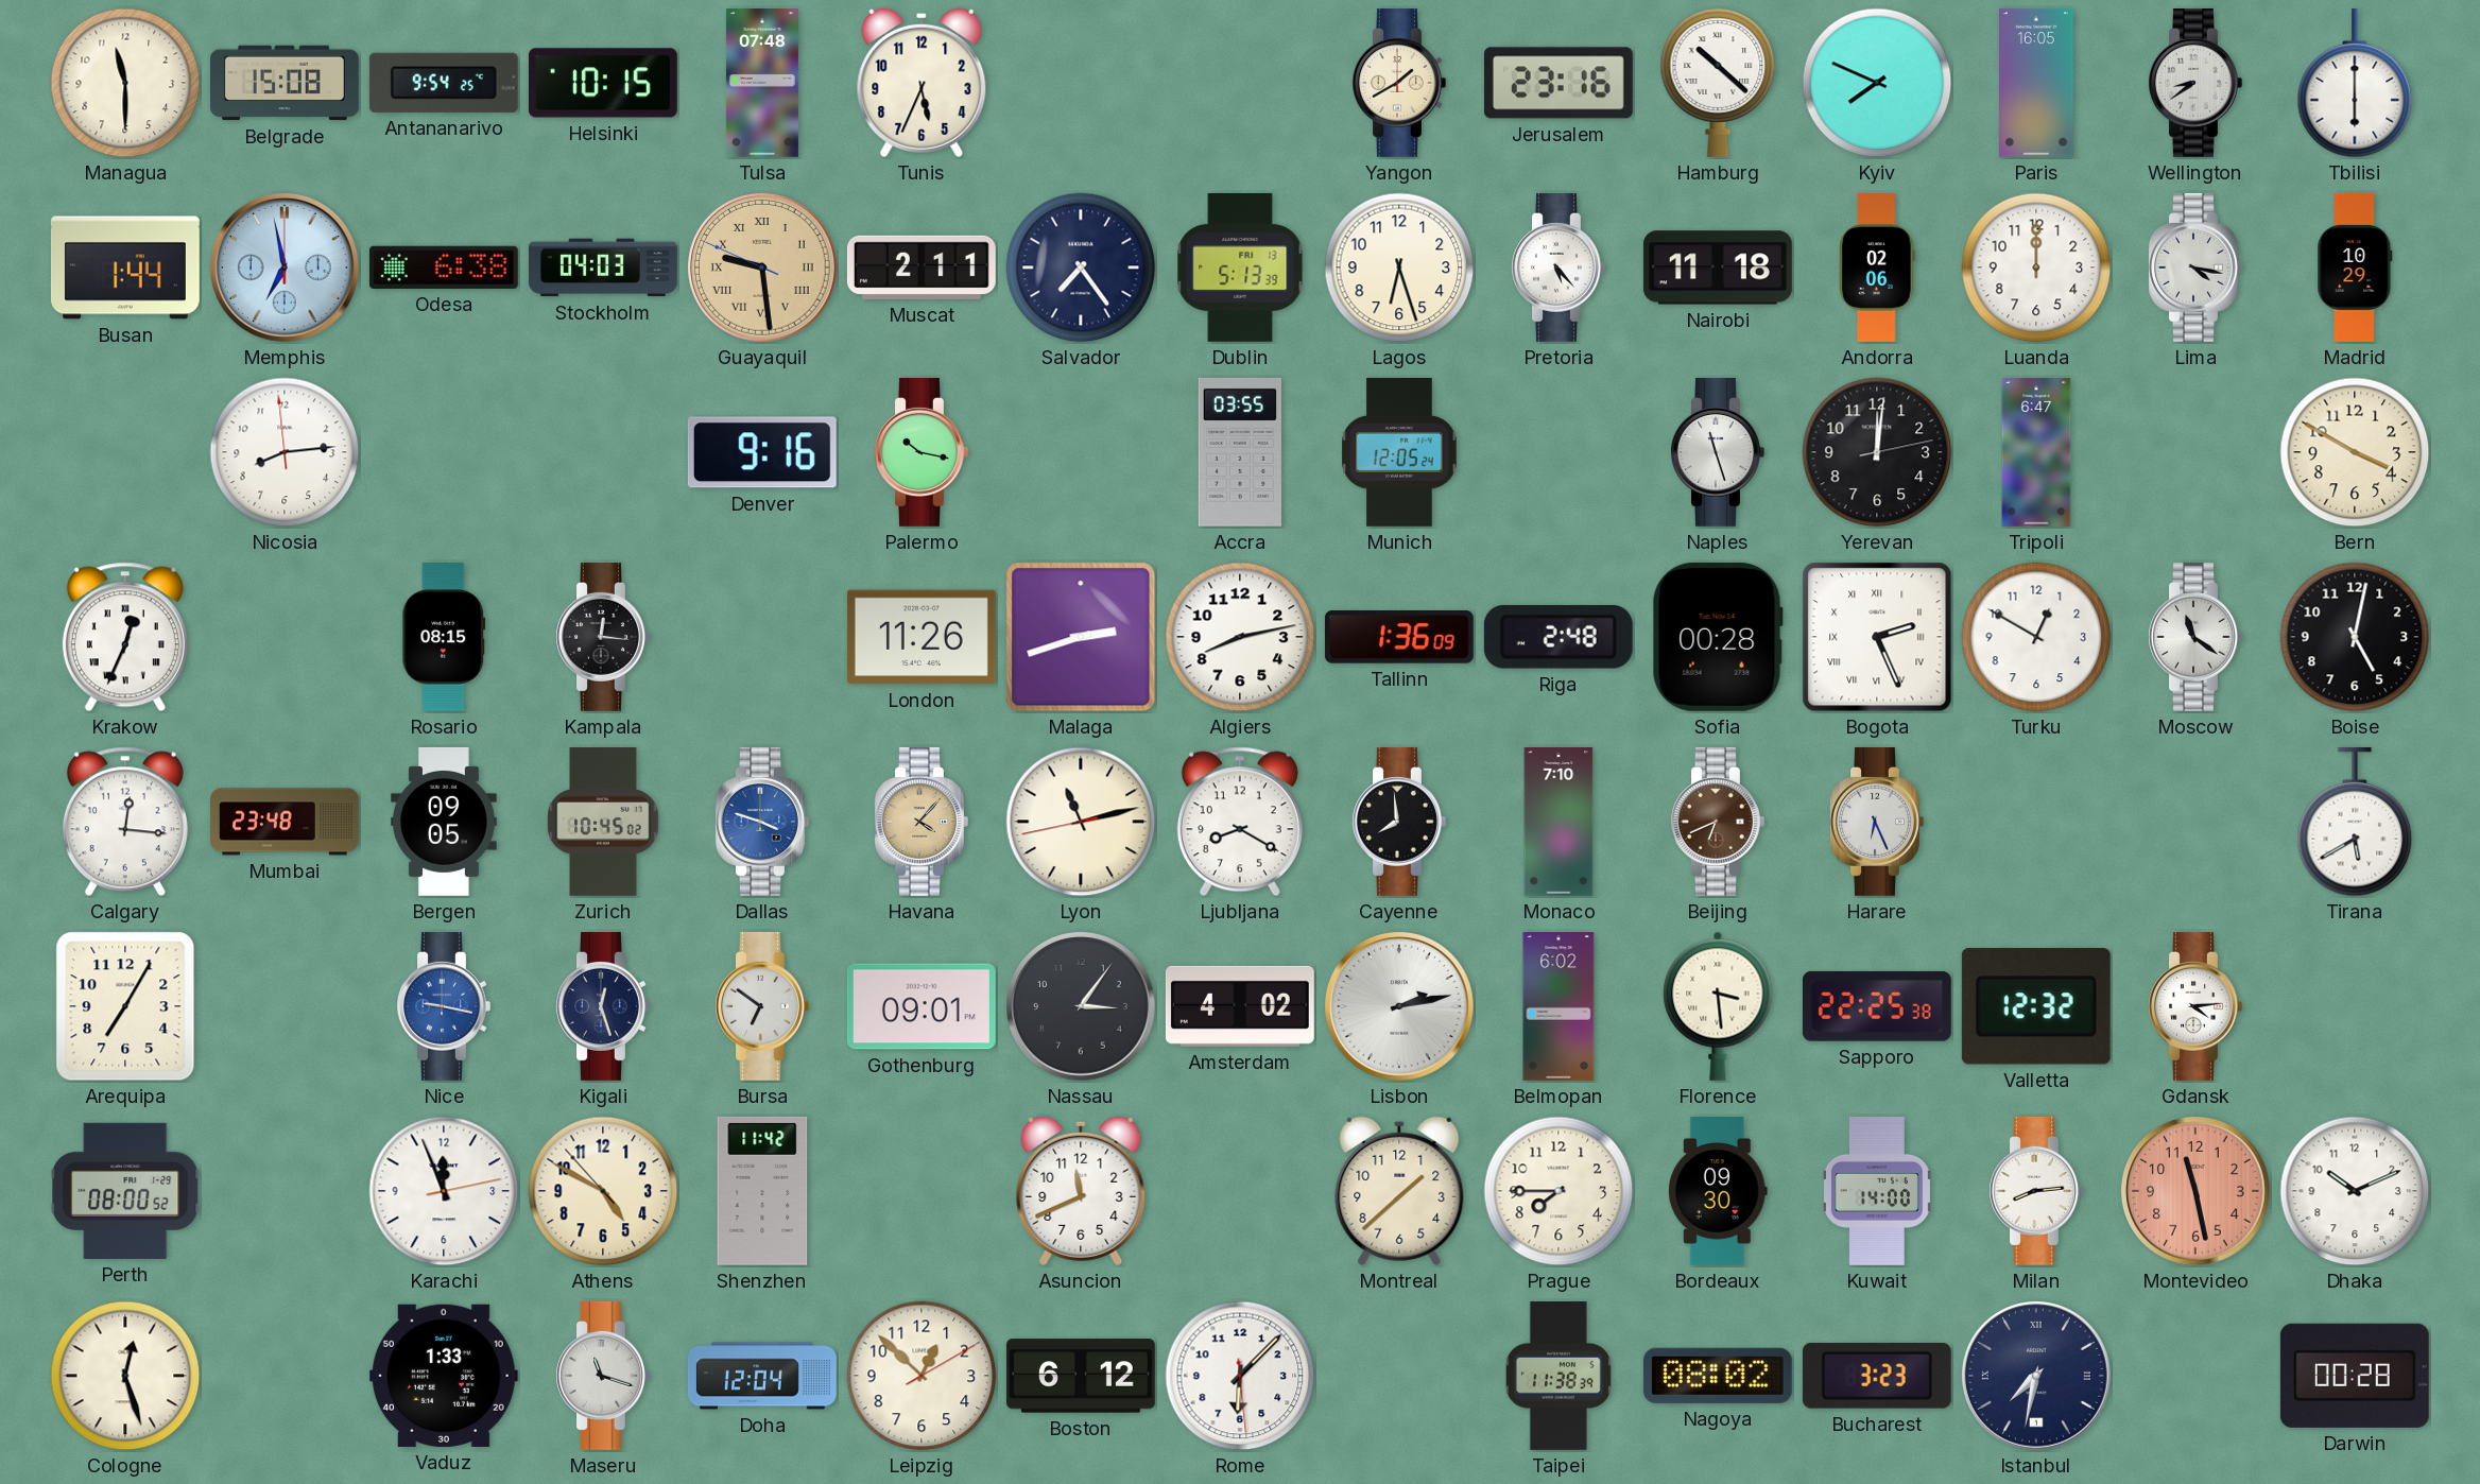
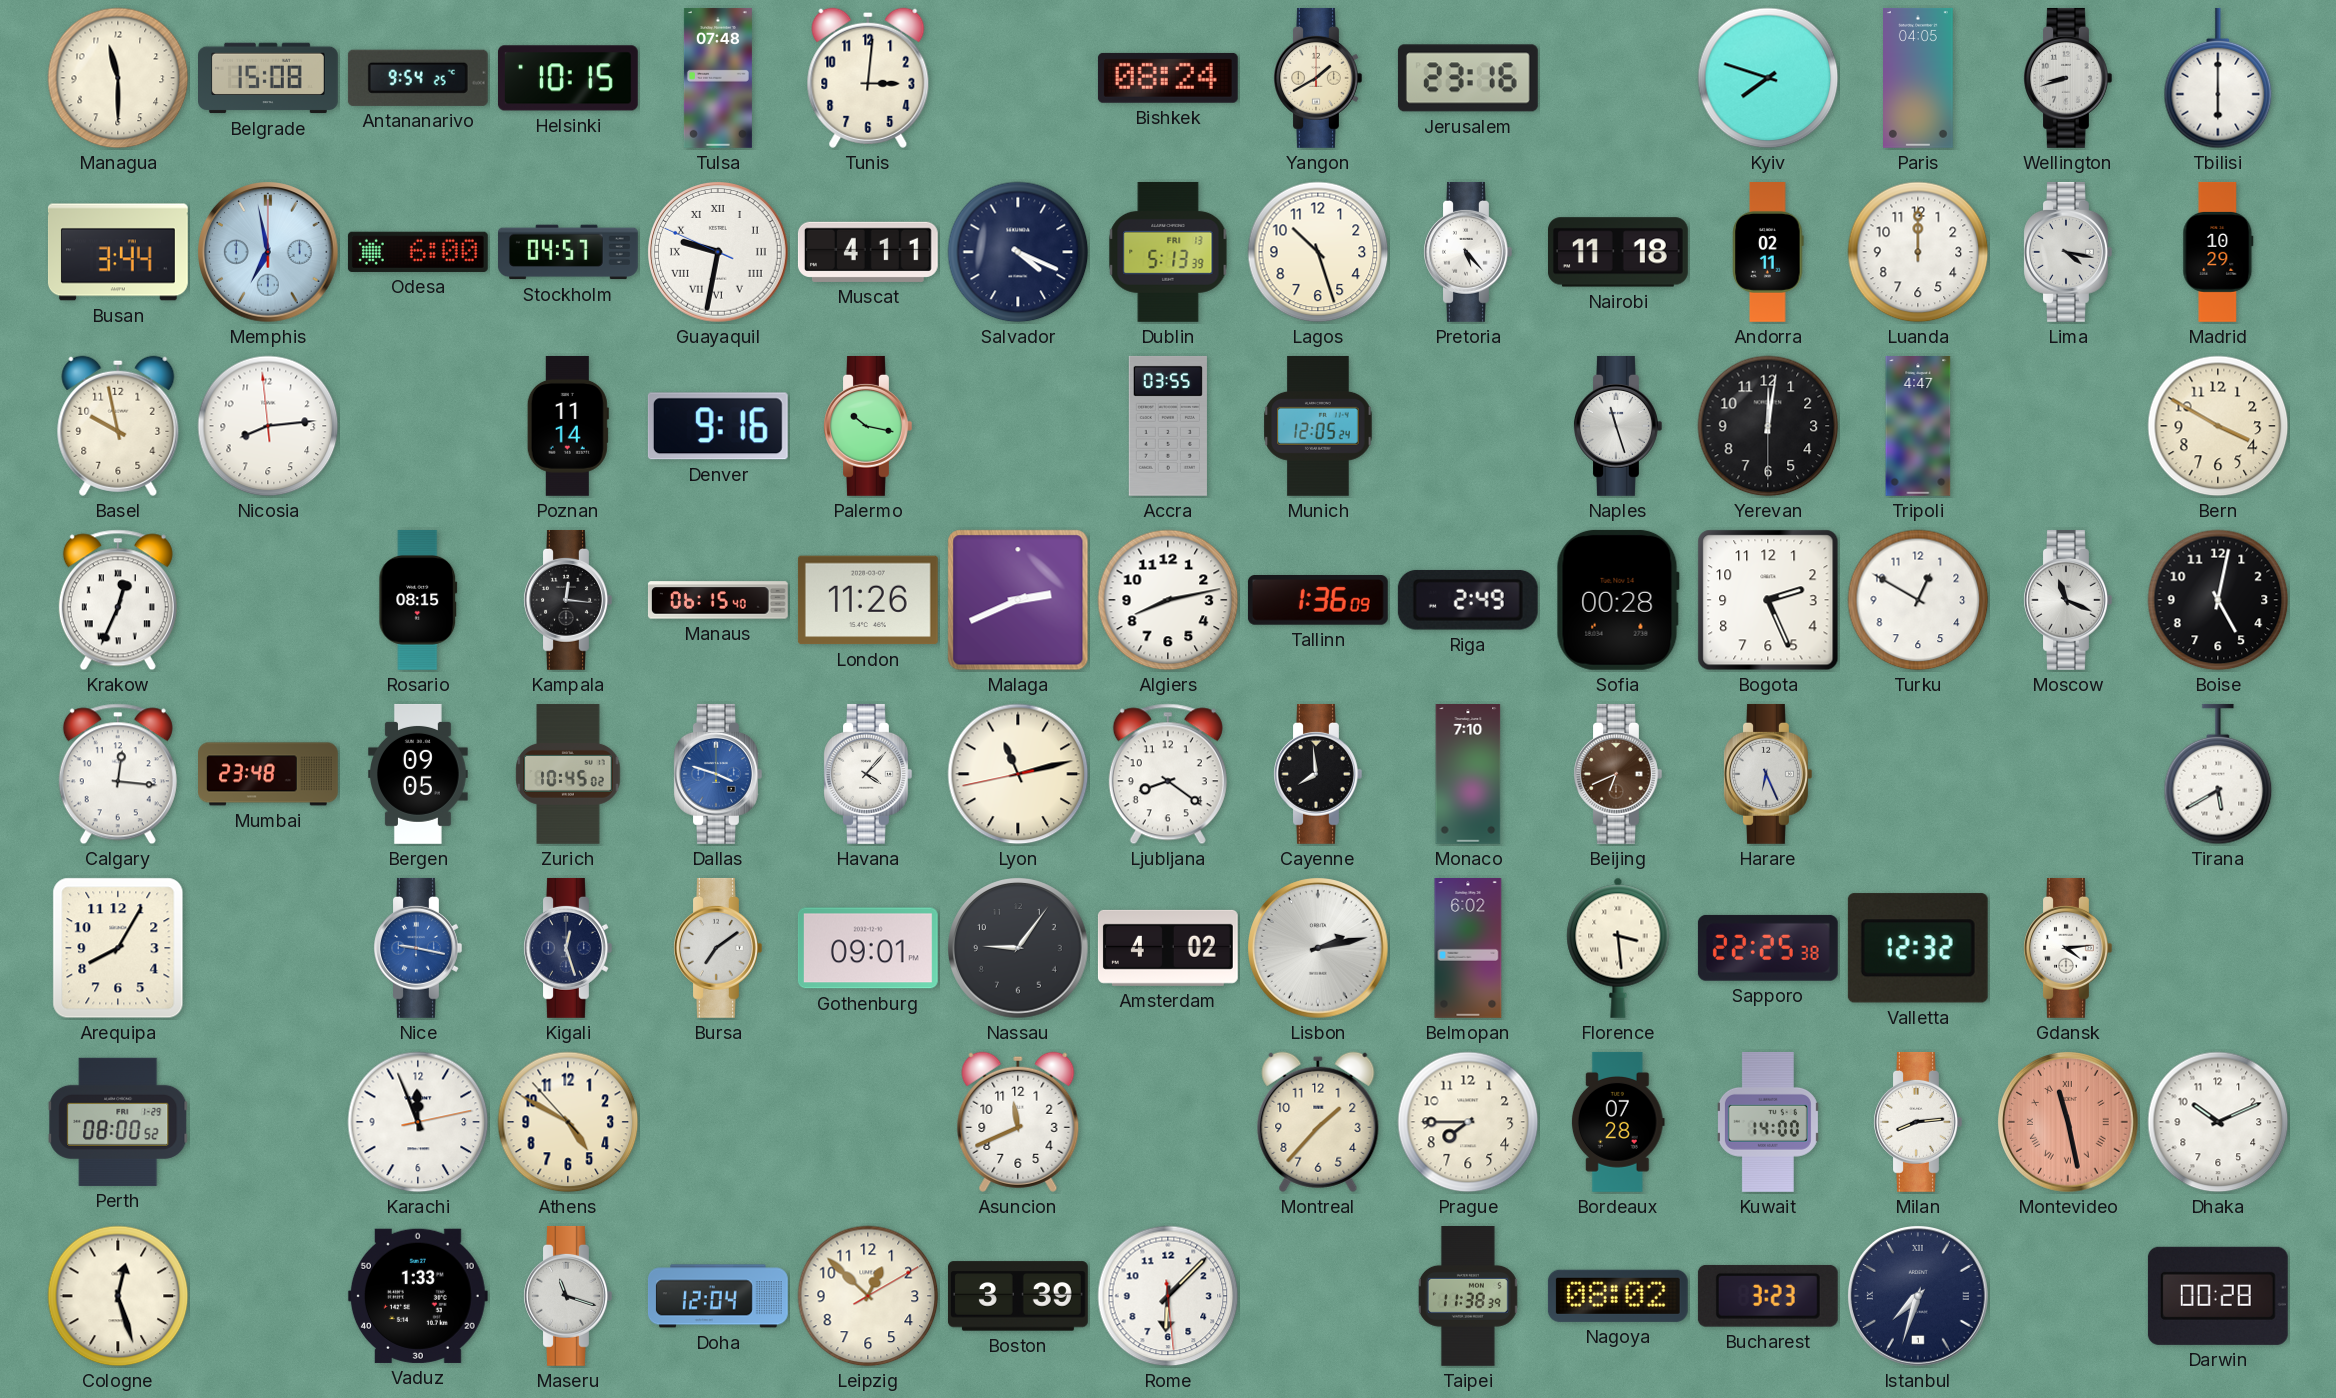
Tunis: 5:34 -> 3:01 (868, 78)
Bishkek: none -> 08:24 (1168, 78)
Hamburg: 10:22 -> none (1718, 83)
Kyiv: 7:49 -> 7:48 (1768, 78)
Paris: 16:05 -> 04:05 (1919, 78)
Wellington: 8:39 -> 8:42 (2068, 78)
Busan: 1:44 -> 3:44 (118, 252)
Odesa: 6:38 -> 6:00 (418, 252)
Stockholm: 04:03 -> 04:57 (568, 252)
Guayaquil: 9:28 -> 9:31 (719, 253)
Guayaquil dial: champagne -> white (719, 253)
Muscat: 2:11 -> 4:11 (868, 252)
Salvador: 7:24 -> 4:19 (1018, 252)
Lagos: 6:27 -> 10:27 (1318, 252)
Andorra: 02:06 -> 02:11 (1768, 253)
Basel: none -> 9:58 (118, 426)
Poznan: none -> 11:14 (568, 426)
Yerevan: 12:01:13 -> 12:01:30 (1768, 426)
Tripoli: 6:47 -> 4:47 (1918, 427)
Manaus: none -> 06:15 (718, 600)
Malaga: 2:42 -> 2:41 (1018, 600)
Riga: 2:48 -> 2:49 (1468, 600)
Bogota numerals: Roman -> Arabic (1768, 600)
Moscow: 11:21 -> 11:19 (2068, 600)
Havana dial: champagne -> white (868, 774)
Ljubljana: 8:20 -> 8:21 (1168, 774)
Arequipa: 7:05 -> 8:05 (118, 948)
Bursa: 6:51 -> 7:09 (718, 948)
Nassau: 3:06 -> 9:06 (1019, 949)
Shenzhen: 11:42 -> none (762, 1191)
Montreal: 1:38 -> 1:37 (1318, 1122)
Bordeaux: 09:30 -> 07:28 (1618, 1122)
Montevideo numerals: Arabic -> Roman (2069, 1123)
Boston: 6:12 -> 3:39 (1018, 1296)
Istanbul: 7:32 -> 7:33 (1919, 1297)
